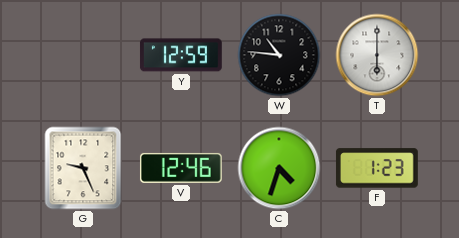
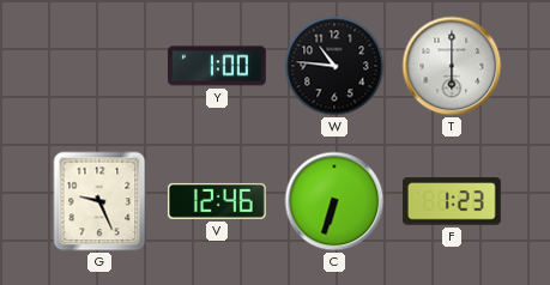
Y: 12:59 -> 1:00 (217, 66)
C: 4:33 -> 6:33 (334, 201)
